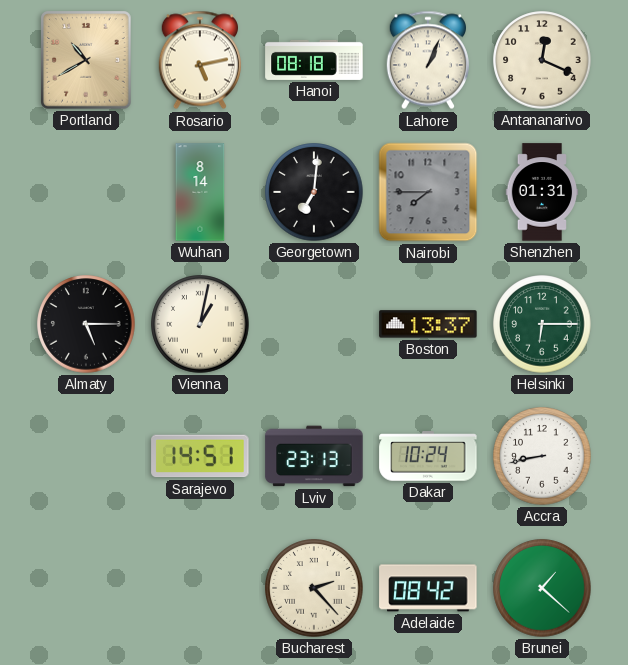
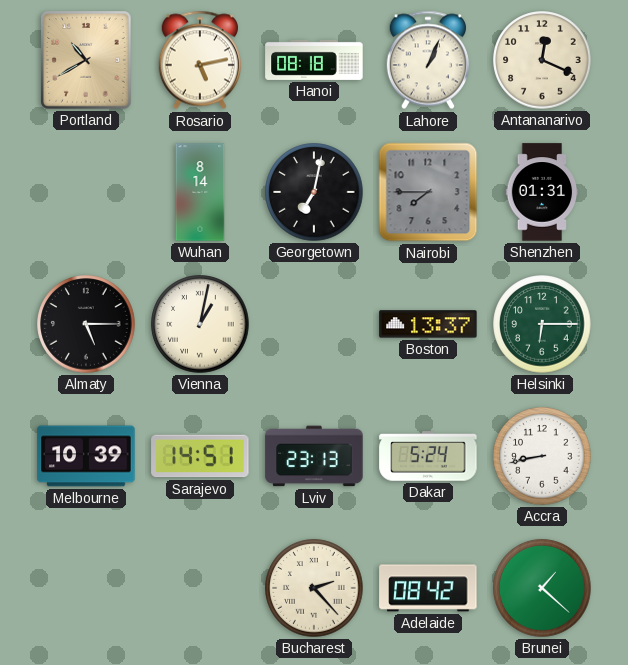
Georgetown: 7:01 -> 7:02 (314, 192)
Melbourne: none -> 10:39 (86, 456)
Dakar: 10:24 -> 5:24 (428, 456)
